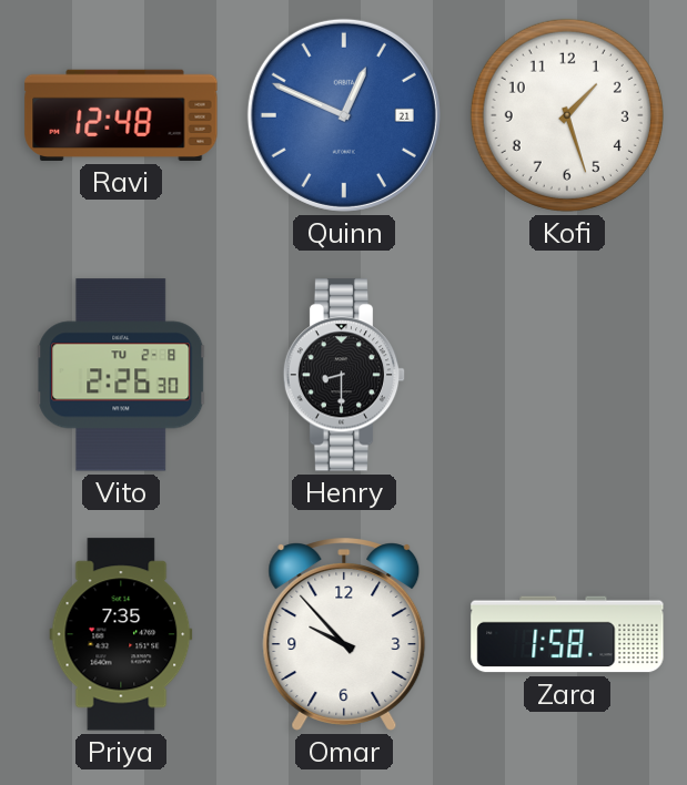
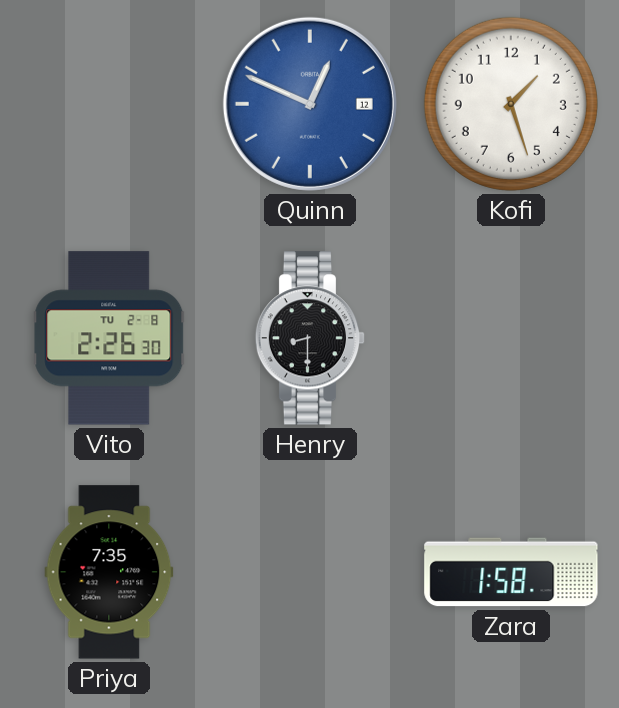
Ravi: 12:48 -> none (121, 115)
Quinn date: 21 -> 12 (310, 104)
Omar: 9:53 -> none (344, 634)
